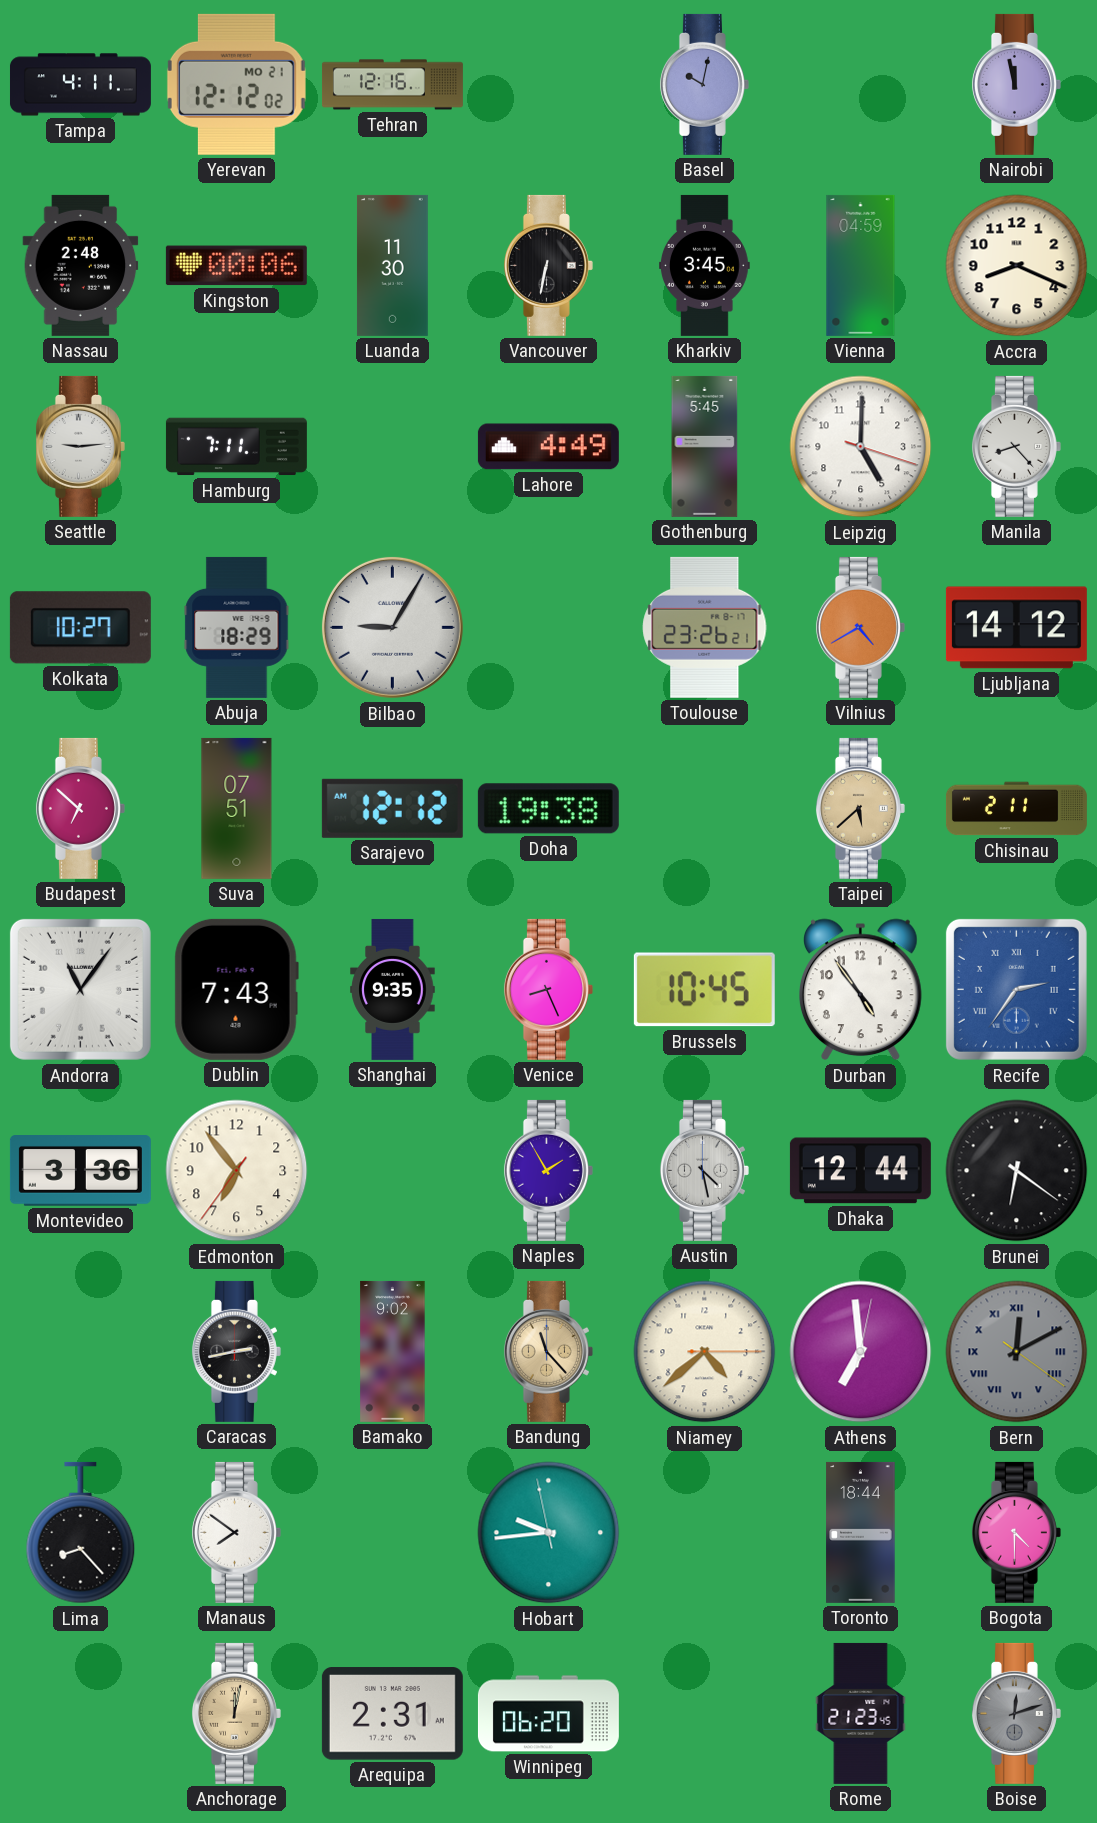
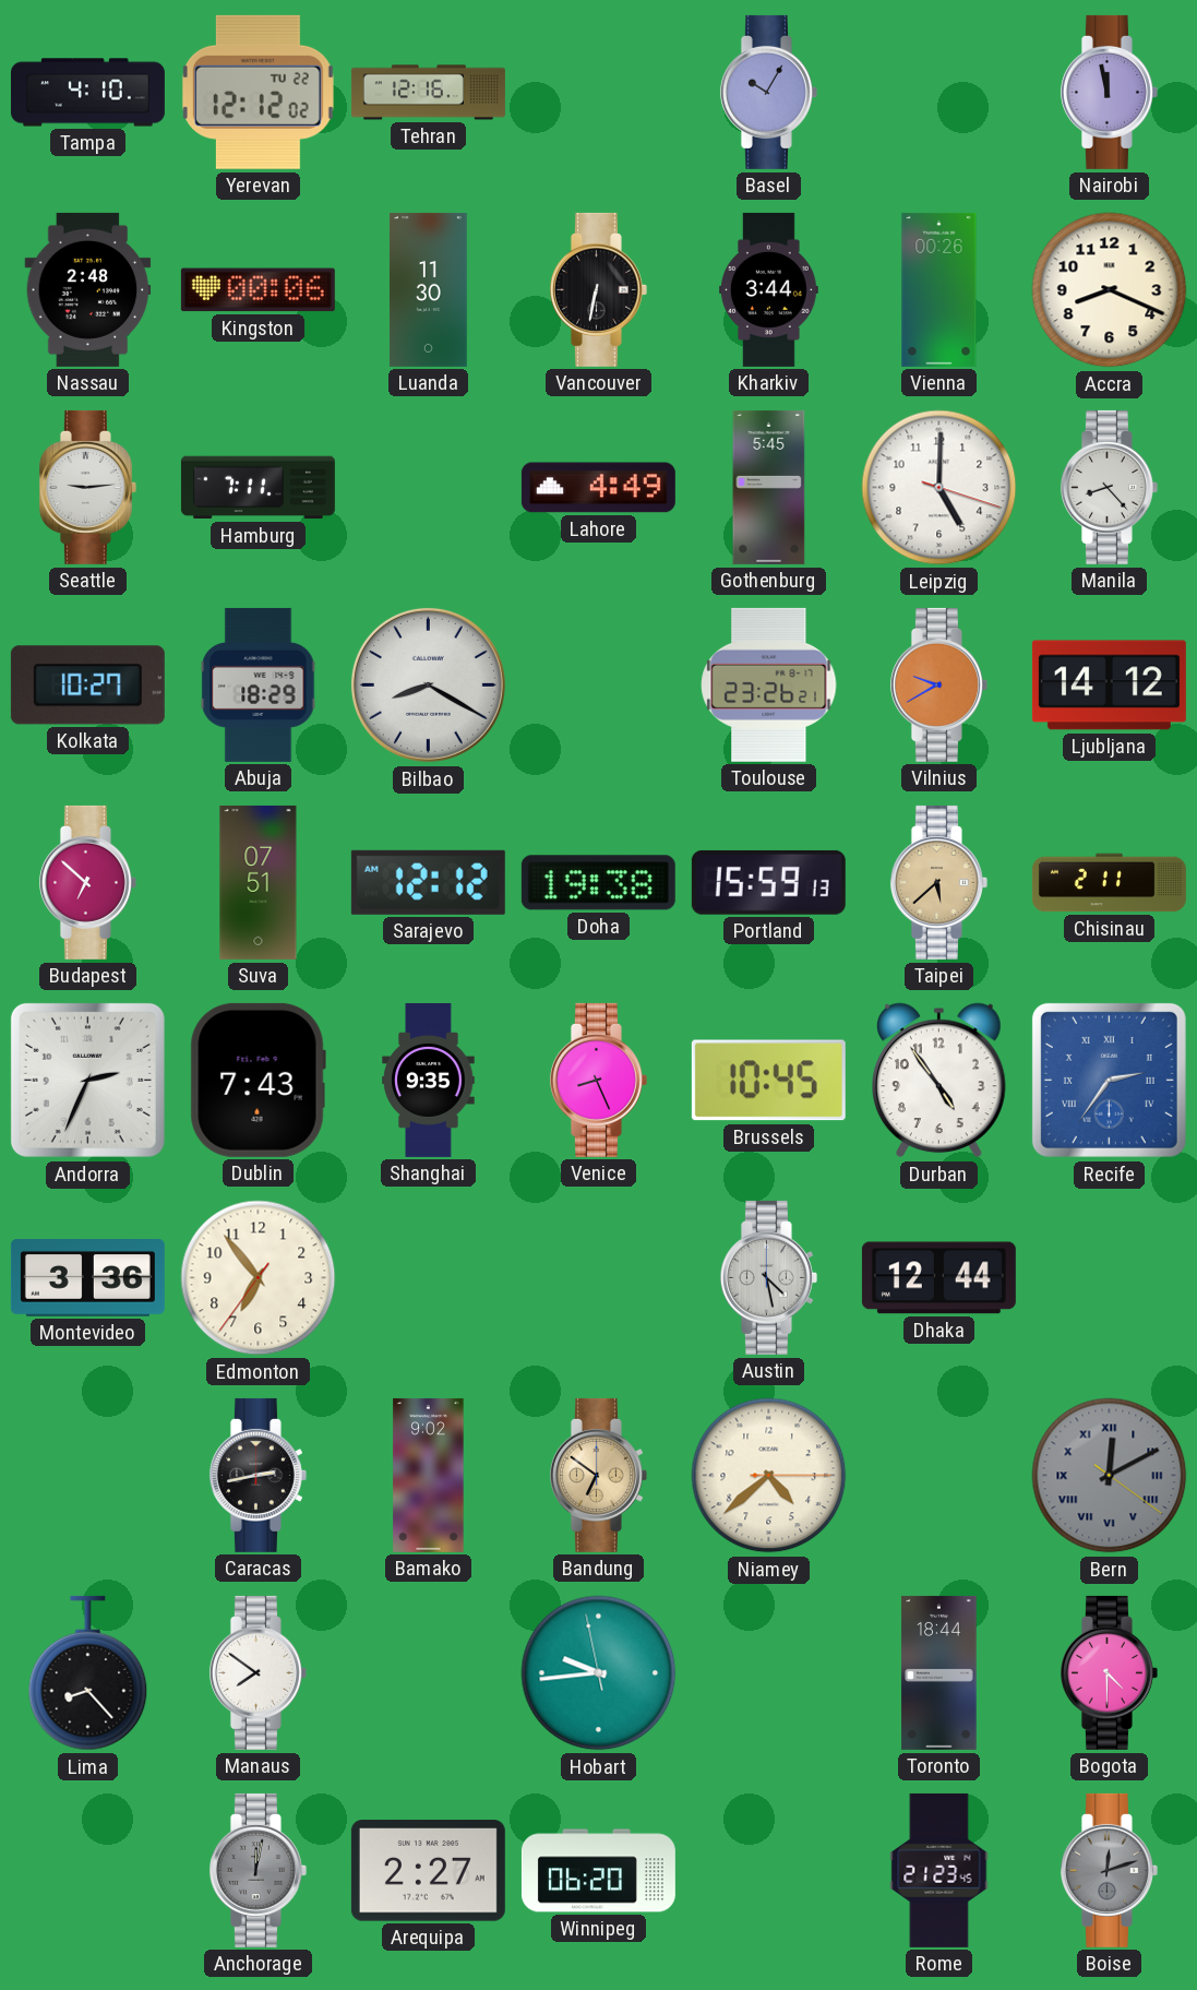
Tampa: 4:11 -> 4:10 (87, 93)
Yerevan date: MO 21 -> TU 22 (258, 92)
Basel: 10:02 -> 10:05 (768, 92)
Kharkiv: 3:45 -> 3:44 (769, 289)
Vienna: 04:59 -> 00:26 (939, 289)
Bilbao: 9:05 -> 8:20 (428, 684)
Vilnius: 4:40 -> 9:40 (938, 684)
Portland: none -> 15:59 (768, 882)
Andorra: 11:06 -> 2:34 (87, 1080)
Naples: 1:55 -> none (548, 1170)
Brunei: 6:21 -> none (1017, 1171)
Bandung: 11:23 -> 6:51 (598, 1475)
Athens: 6:59 -> none (861, 1352)
Anchorage dial: champagne -> grey (258, 1870)
Arequipa: 2:31 -> 2:27 (428, 1871)
